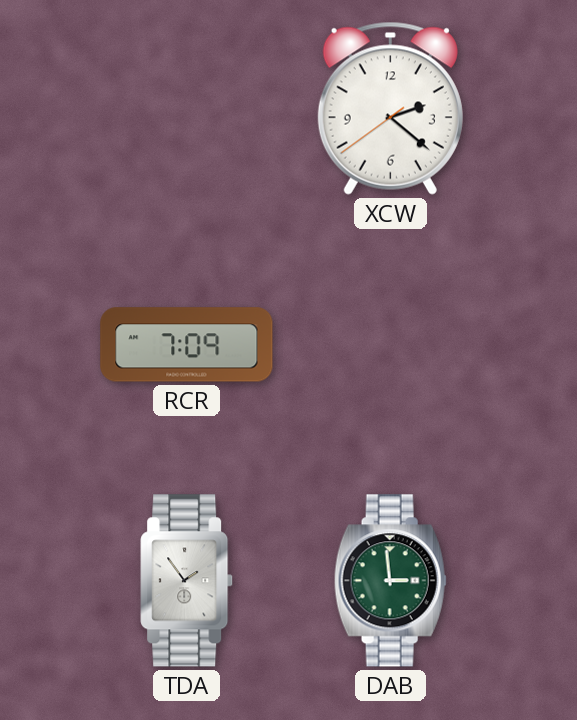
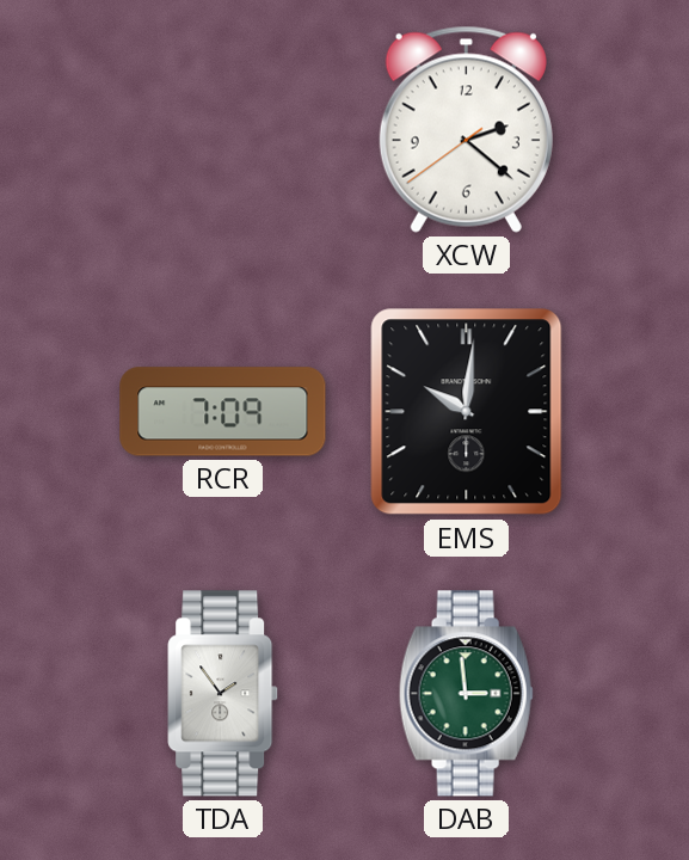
EMS: none -> 10:01 (467, 412)
